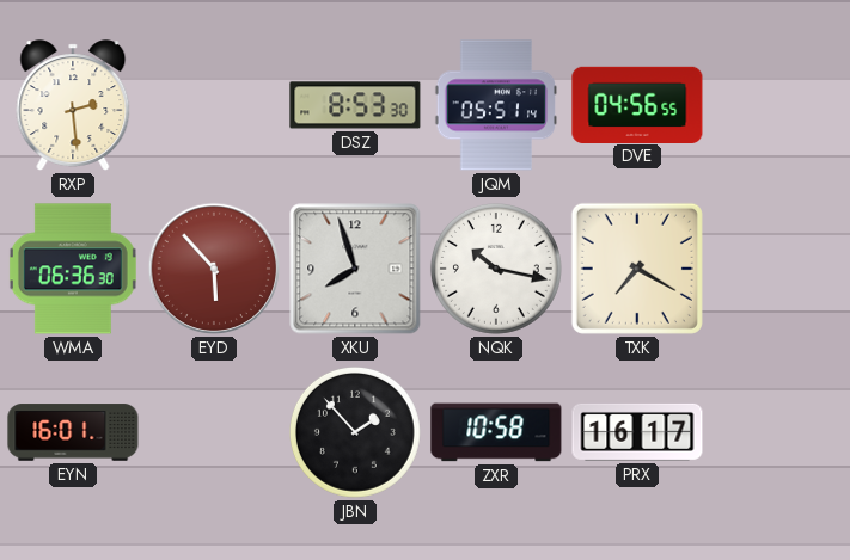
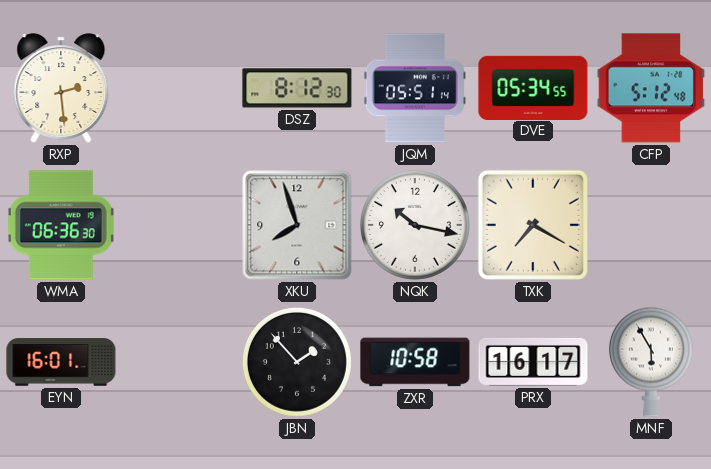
DSZ: 8:53 -> 8:12 (297, 88)
DVE: 04:56 -> 05:34 (533, 87)
CFP: none -> 5:12 (651, 88)
EYD: 5:53 -> none (214, 269)
MNF: none -> 5:55 (651, 362)
